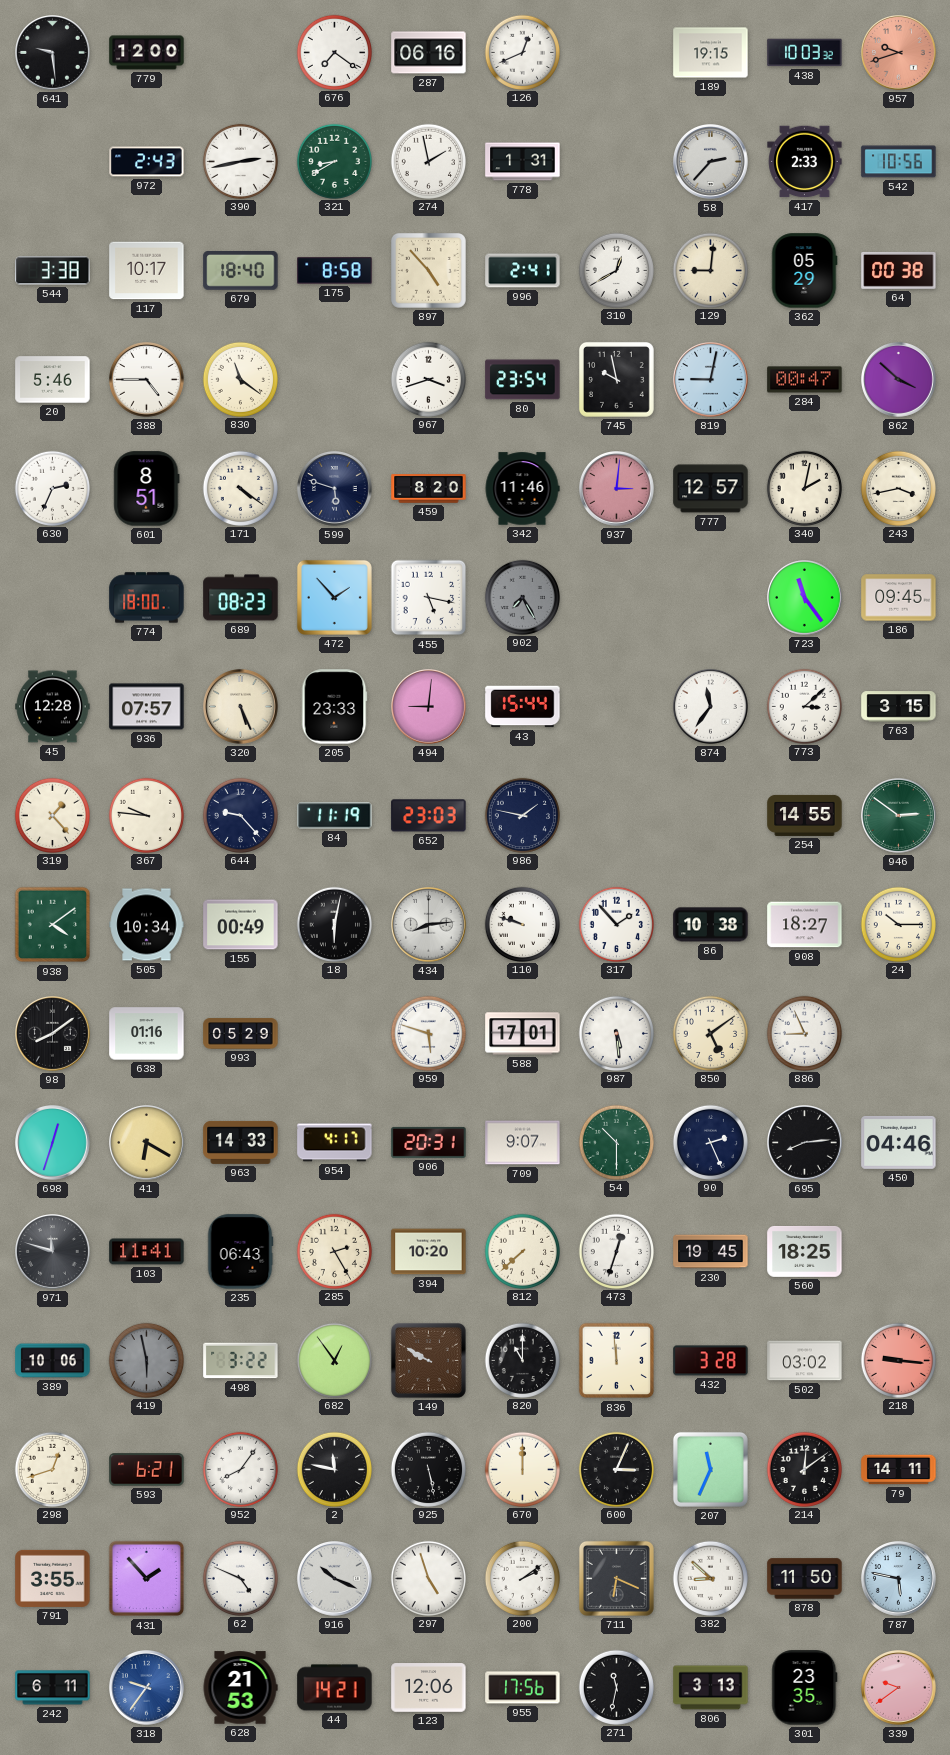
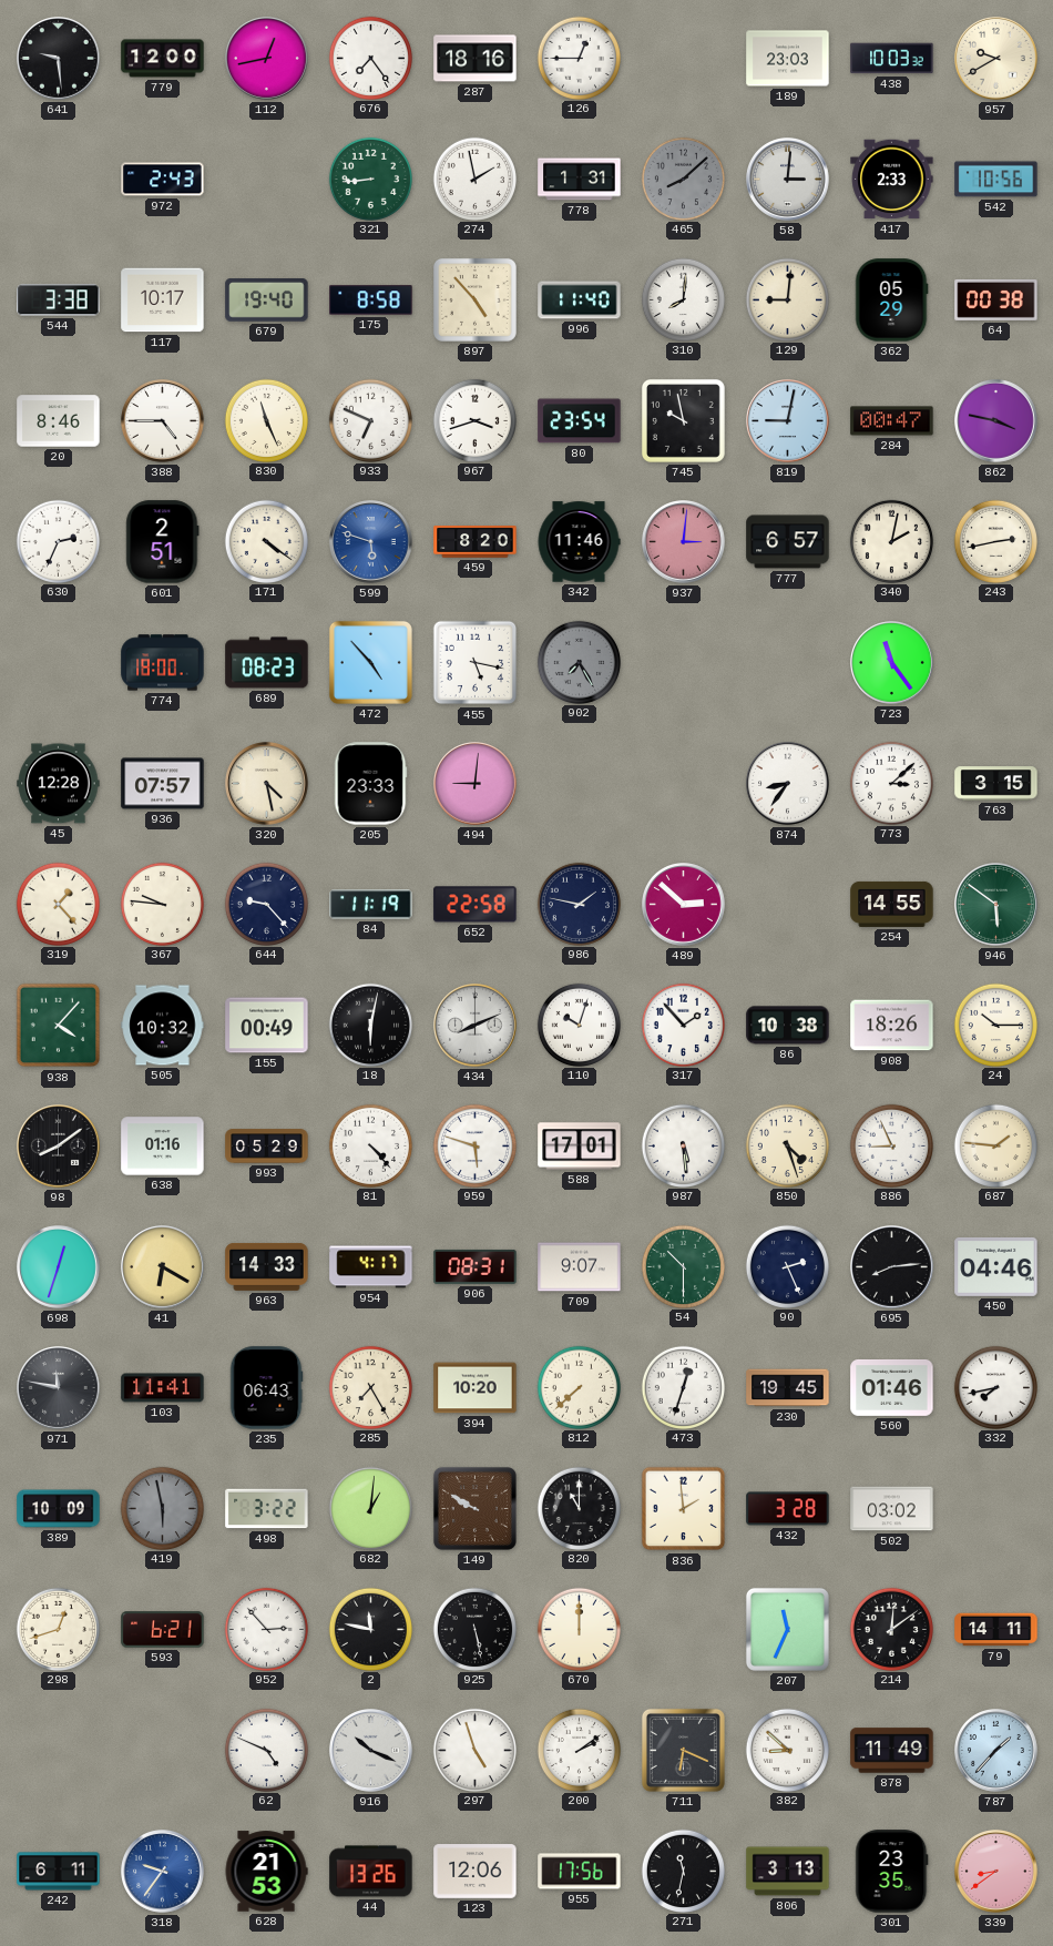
112: none -> 12:43 (267, 59)
676: 7:21 -> 7:24 (370, 58)
287: 06:16 -> 18:16 (476, 59)
126: 12:41 -> 12:45 (579, 58)
189: 19:15 -> 23:03 (788, 59)
957: 9:42 -> 9:40 (996, 59)
957 dial: salmon -> cream (996, 59)
390: 2:43 -> none (240, 161)
321: 8:40 -> 8:44 (370, 179)
465: none -> 8:08 (683, 179)
58: 2:37 -> 3:01 (788, 180)
679: 18:40 -> 19:40 (267, 300)
996: 2:41 -> 11:40 (580, 300)
310: 12:40 -> 8:01 (683, 299)
20: 5:46 -> 8:46 (59, 421)
830: 11:21 -> 11:26 (266, 420)
933: none -> 6:49 (370, 420)
862: 3:52 -> 3:47 (996, 421)
601: 8:51 -> 2:51 (163, 542)
599 dial: navy -> blue (371, 542)
777: 12:57 -> 6:57 (788, 542)
243: 3:43 -> 2:43 (995, 541)
472: 1:53 -> 4:53 (370, 662)
186: 09:45 -> none (899, 598)
320: 5:26 -> 4:28 (267, 784)
43: 15:44 -> none (523, 707)
874: 11:36 -> 8:36 (788, 784)
652: 23:03 -> 22:58 (476, 905)
489: none -> 2:52 (684, 905)
946: 2:51 -> 5:51 (996, 905)
938: 4:09 -> 4:07 (59, 1026)
505: 10:34 -> 10:32 (163, 1026)
434: 8:14 -> 8:11 (476, 1026)
110: 9:48 -> 10:03 (579, 1025)
908: 18:27 -> 18:26 (892, 1026)
81: none -> 4:23 (370, 1145)
850: 5:09 -> 4:27 (787, 1145)
687: none -> 1:46 (995, 1145)
906: 20:31 -> 08:31 (476, 1266)
971: 11:48 -> 11:47 (59, 1388)
285: 2:25 -> 7:25 (370, 1387)
560: 18:25 -> 01:46 (892, 1387)
332: none -> 7:43 (995, 1387)
389: 10:06 -> 10:09 (59, 1509)
682: 12:54 -> 1:01 (370, 1508)
836: 11:59 -> 1:59 (684, 1509)
218: 9:16 -> none (898, 1360)
952: 8:06 -> 2:53 (266, 1629)
600: 3:04 -> none (616, 1469)
791: 3:55 -> none (53, 1578)
431: 1:53 -> none (147, 1579)
878: 11:50 -> 11:49 (892, 1751)
787: 5:47 -> 1:37 (996, 1751)
44: 14:21 -> 13:26 (371, 1872)
339: 9:39 -> 8:39 (996, 1872)
